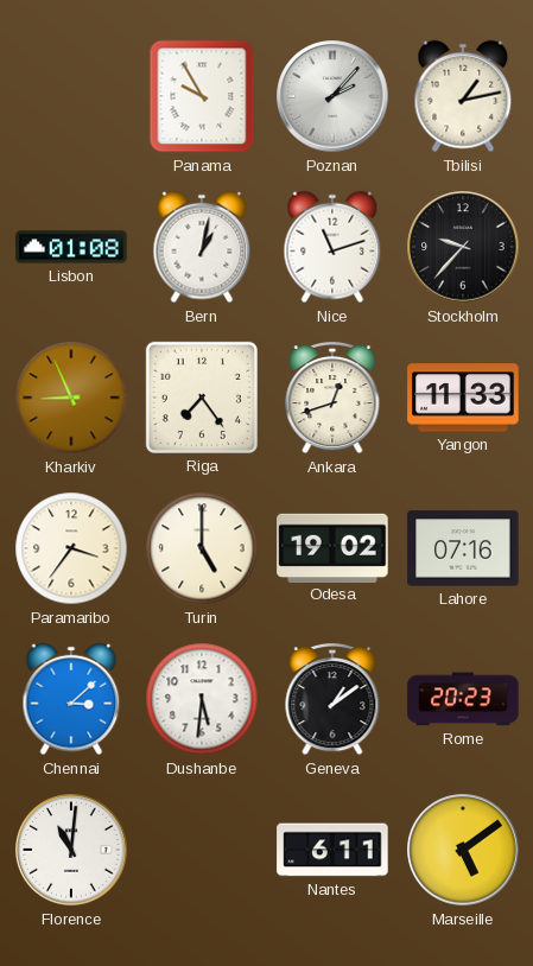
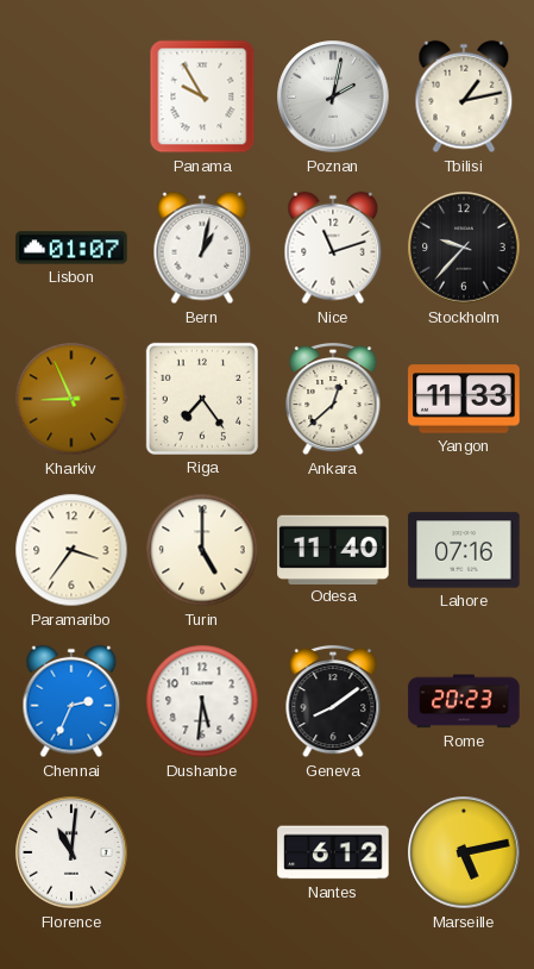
Poznan: 2:07 -> 2:02 (333, 96)
Lisbon: 01:08 -> 01:07 (71, 248)
Ankara: 12:42 -> 12:38 (333, 399)
Odesa: 19:02 -> 11:40 (333, 549)
Chennai: 3:08 -> 2:34 (71, 701)
Geneva: 1:09 -> 8:09 (333, 701)
Nantes: 6:11 -> 6:12 (333, 852)
Marseille: 5:09 -> 5:13 (464, 852)
